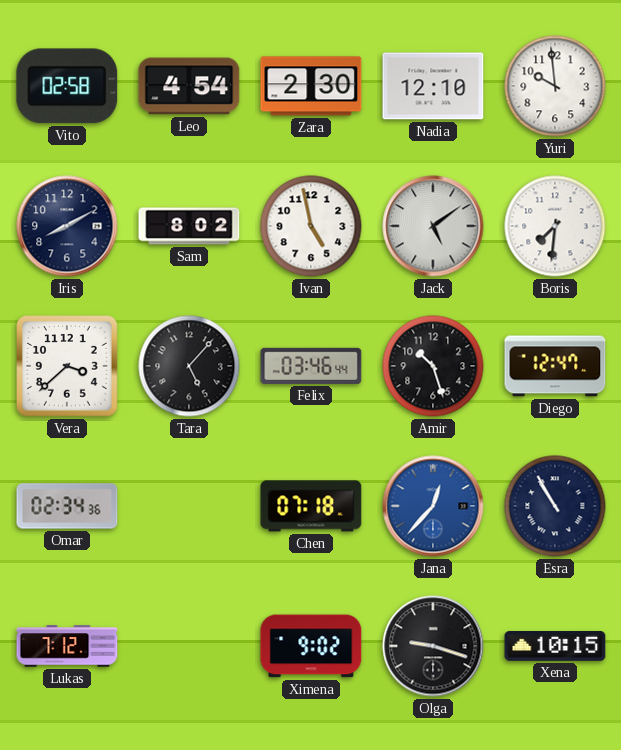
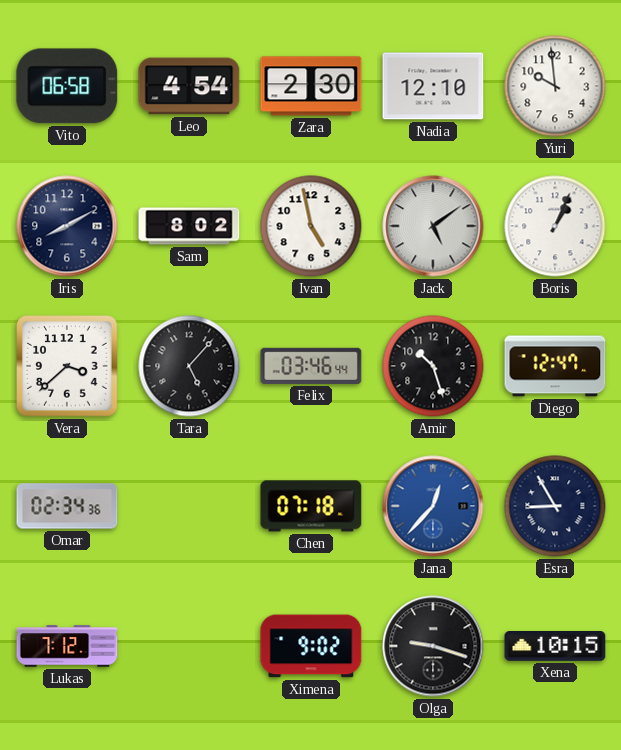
Vito: 02:58 -> 06:58 (67, 86)
Boris: 7:31 -> 1:04 (555, 226)
Esra: 10:55 -> 8:55 (555, 506)
